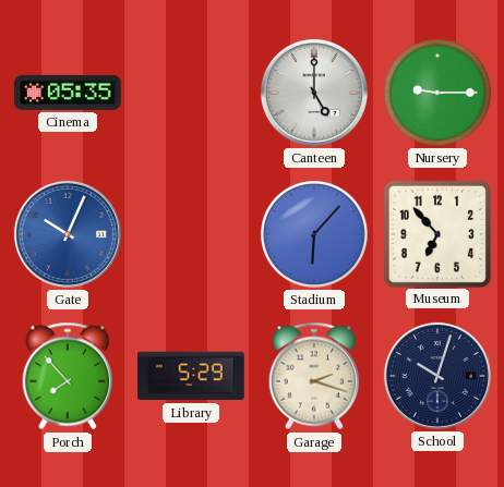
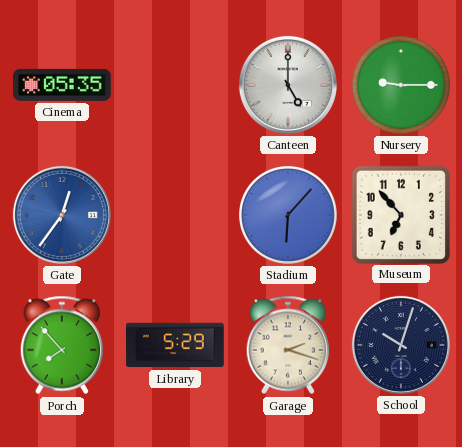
Gate: 10:04 -> 12:36 (62, 215)
